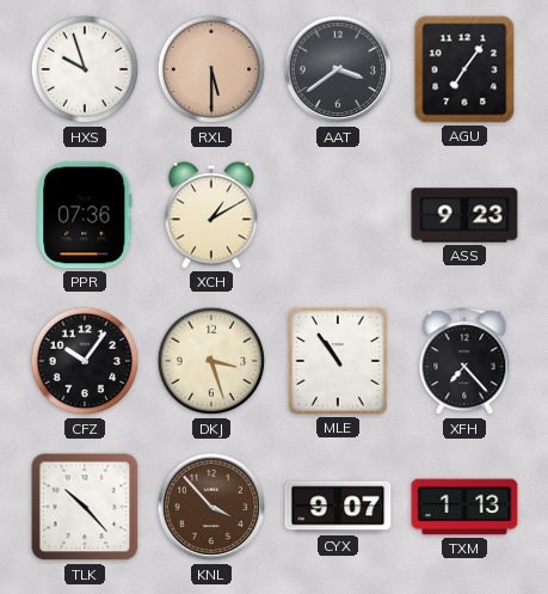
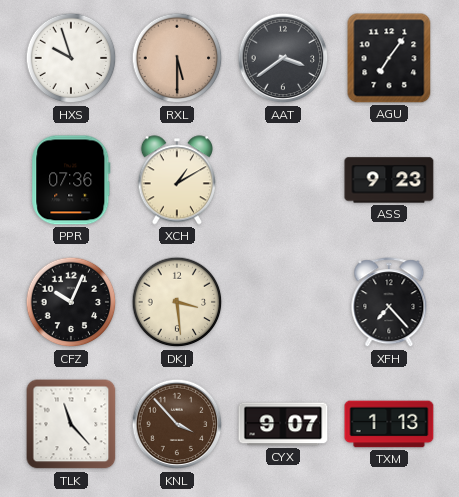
CFZ: 10:06 -> 10:04 (71, 302)
DKJ: 3:27 -> 3:29 (177, 302)
MLE: 10:54 -> none (338, 361)
TLK: 10:23 -> 11:23 (71, 424)
